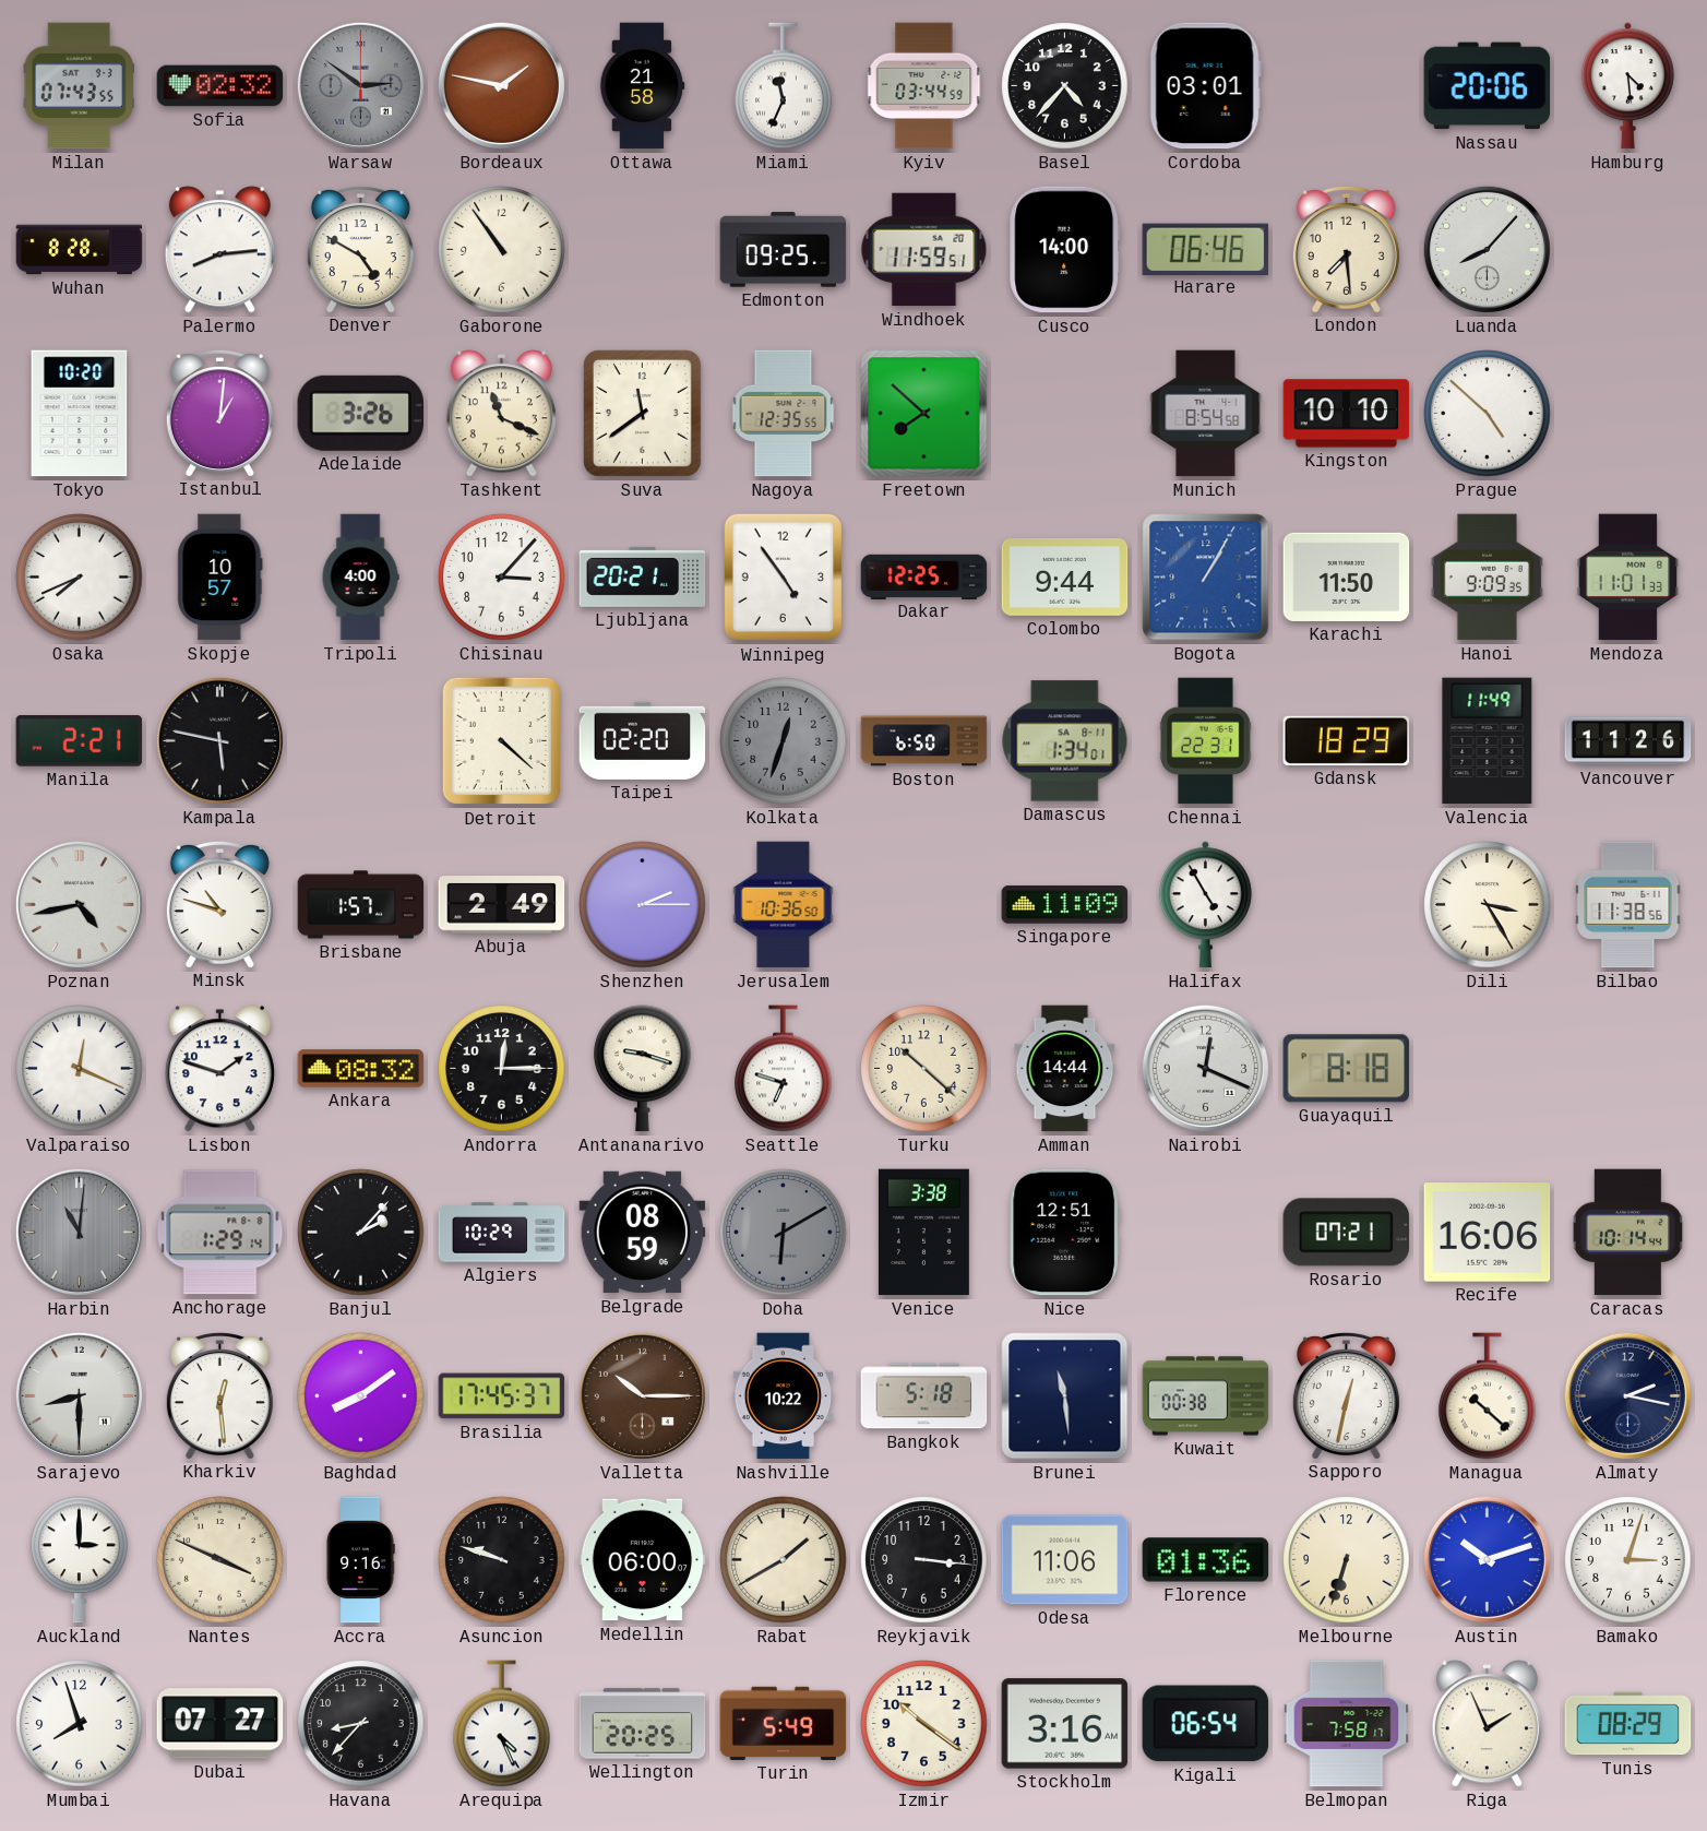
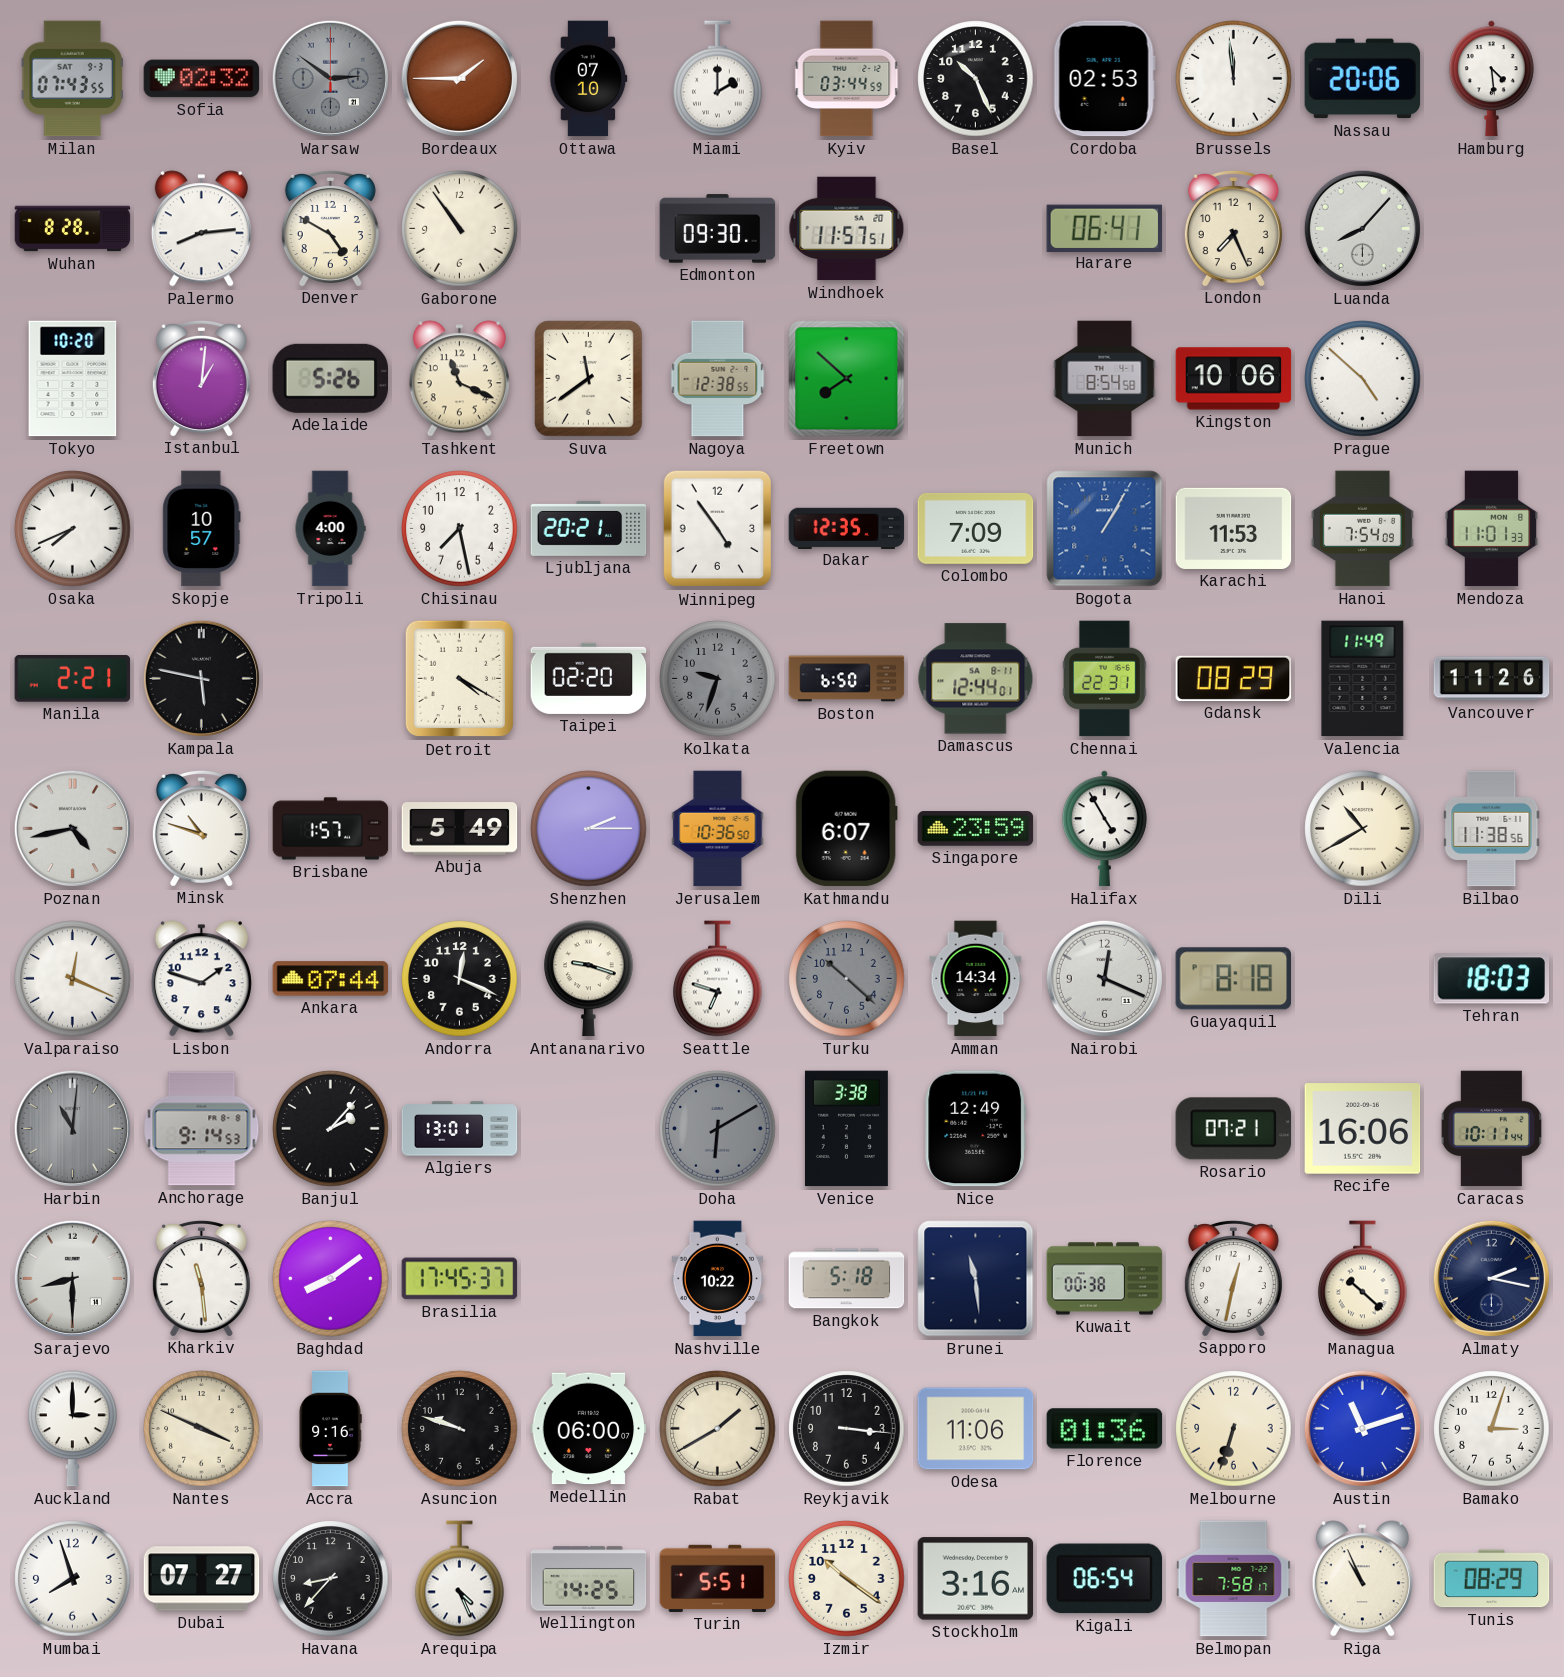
Bordeaux: 1:47 -> 1:45 (459, 78)
Ottawa: 21:58 -> 07:10 (588, 79)
Miami: 11:34 -> 2:00 (718, 79)
Basel: 4:37 -> 10:26 (976, 79)
Cordoba: 03:01 -> 02:53 (1104, 79)
Brussels: none -> 11:59 (1234, 79)
Edmonton: 09:25 -> 09:30 (718, 229)
Windhoek: 11:59 -> 11:57 (847, 229)
Cusco: 14:00 -> none (1065, 250)
Harare: 06:46 -> 06:41 (1105, 228)
London: 7:29 -> 7:26 (1233, 228)
Adelaide: 3:26 -> 5:26 (330, 378)
Nagoya: 12:35 -> 12:38 (718, 379)
Kingston: 10:10 -> 10:06 (1234, 379)
Chisinau: 3:07 -> 7:28 (460, 529)
Dakar: 12:25 -> 12:35 (847, 528)
Colombo: 9:44 -> 7:09 (976, 528)
Karachi: 11:50 -> 11:53 (1234, 528)
Hanoi: 9:09 -> 7:54 (1362, 529)
Detroit: 4:22 -> 4:20 (459, 679)
Kolkata: 12:33 -> 9:33 (718, 679)
Damascus: 1:34 -> 12:44 (976, 679)
Gdansk: 18:29 -> 08:29 (1234, 678)
Abuja: 2:49 -> 5:49 (460, 829)
Kathmandu: none -> 6:07 (846, 829)
Singapore: 11:09 -> 23:59 (976, 829)
Dili: 3:25 -> 10:40 (1363, 829)
Ankara: 08:32 -> 07:44 (331, 979)
Andorra: 12:15 -> 12:19 (460, 979)
Turku dial: cream -> grey (847, 979)
Amman: 14:44 -> 14:34 (976, 979)
Tehran: none -> 18:03 (1492, 979)
Anchorage: 1:29 -> 9:14 (202, 1129)
Algiers: 10:29 -> 13:01 (460, 1129)
Belgrade: 08:59 -> none (643, 1233)
Nice: 12:51 -> 12:49 (976, 1129)
Caracas: 10:14 -> 10:11 (1491, 1129)
Kharkiv: 12:29 -> 11:29 (201, 1278)
Valletta: 10:15 -> none (642, 1395)
Austin: 10:12 -> 11:12 (1362, 1428)
Wellington: 20:25 -> 14:25 (589, 1579)
Turin: 5:49 -> 5:51 (718, 1578)
Riga: 1:56 -> 10:56 (1362, 1579)
